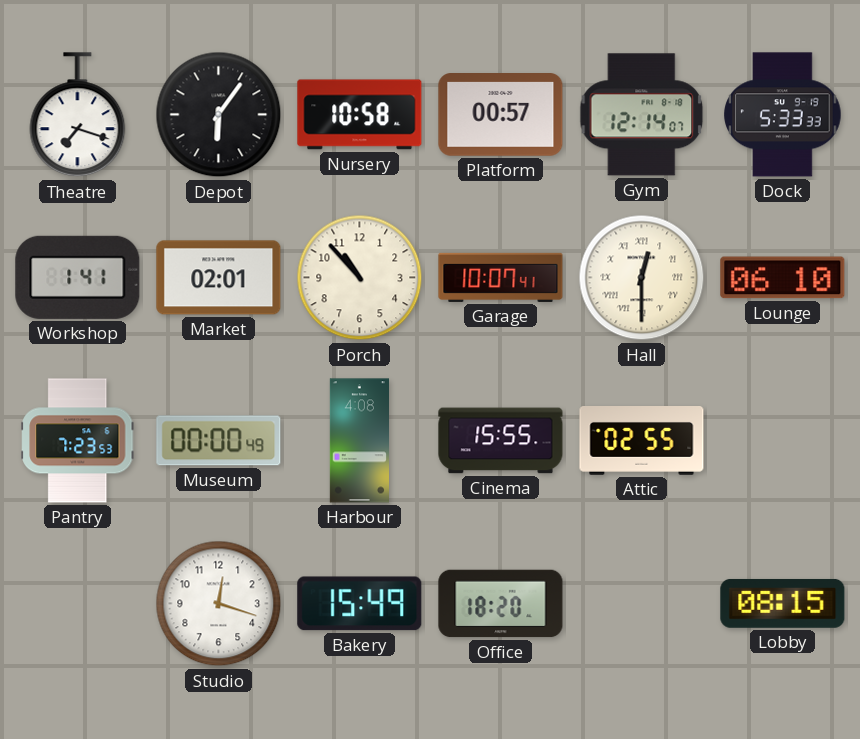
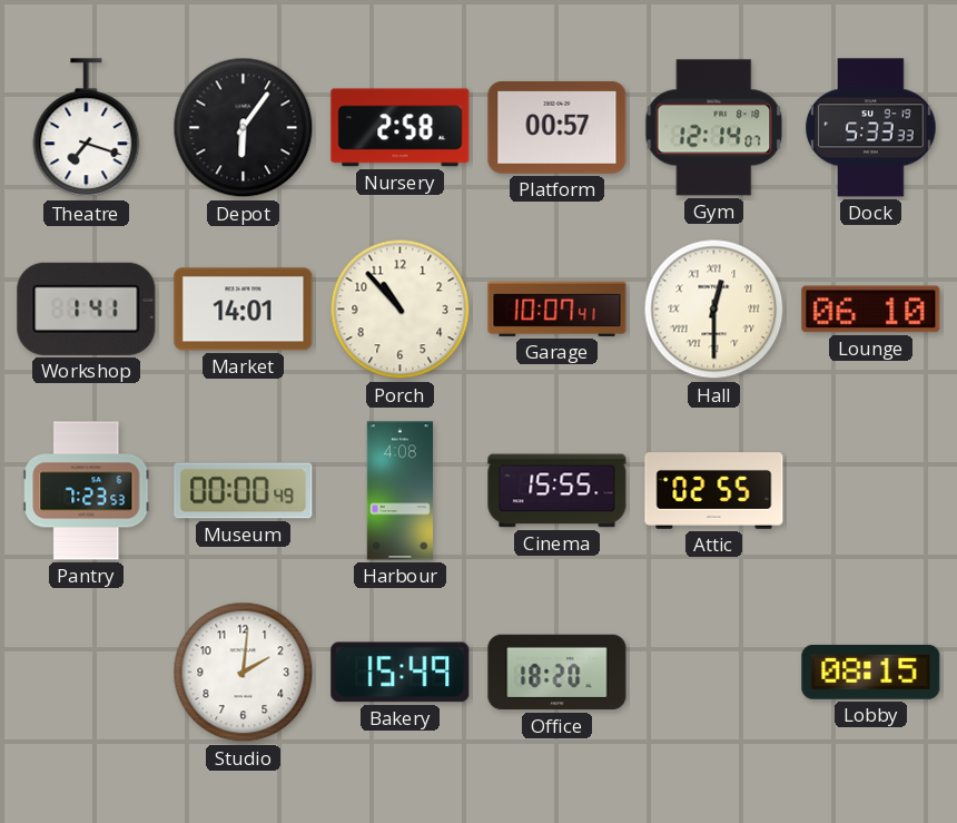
Nursery: 10:58 -> 2:58 (401, 128)
Market: 02:01 -> 14:01 (244, 310)
Studio: 12:18 -> 2:01 (244, 673)
